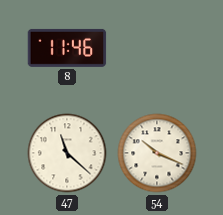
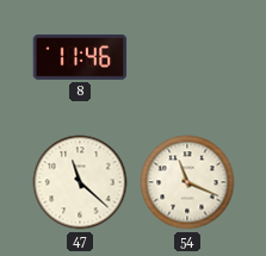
54: 10:19 -> 11:19 (187, 182)
